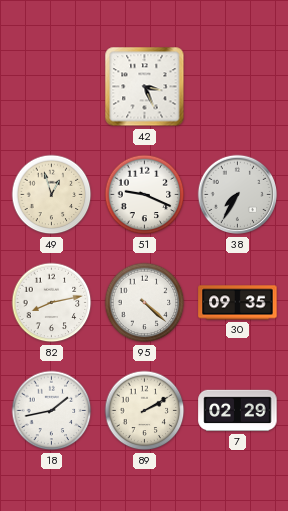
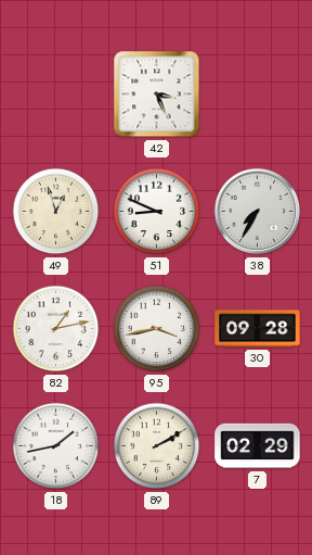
51: 9:19 -> 8:49 (157, 212)
82: 8:13 -> 1:13 (56, 329)
95: 4:22 -> 3:43 (157, 329)
30: 09:35 -> 09:28 (258, 329)
